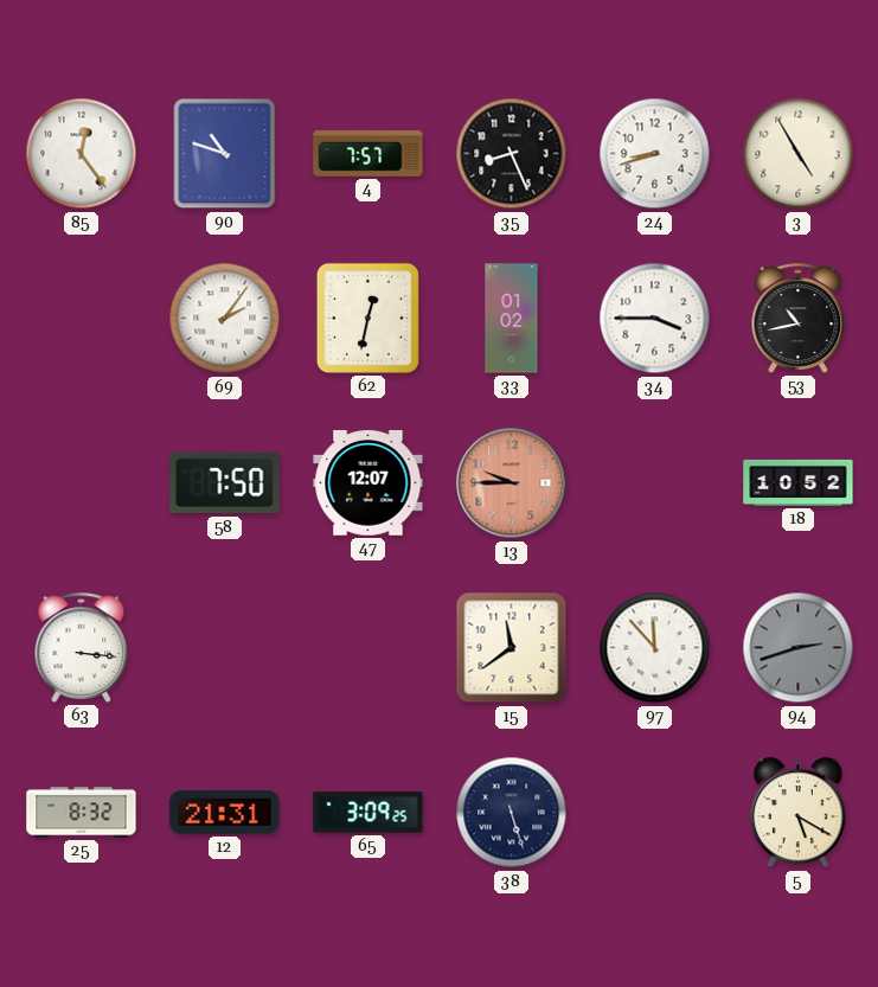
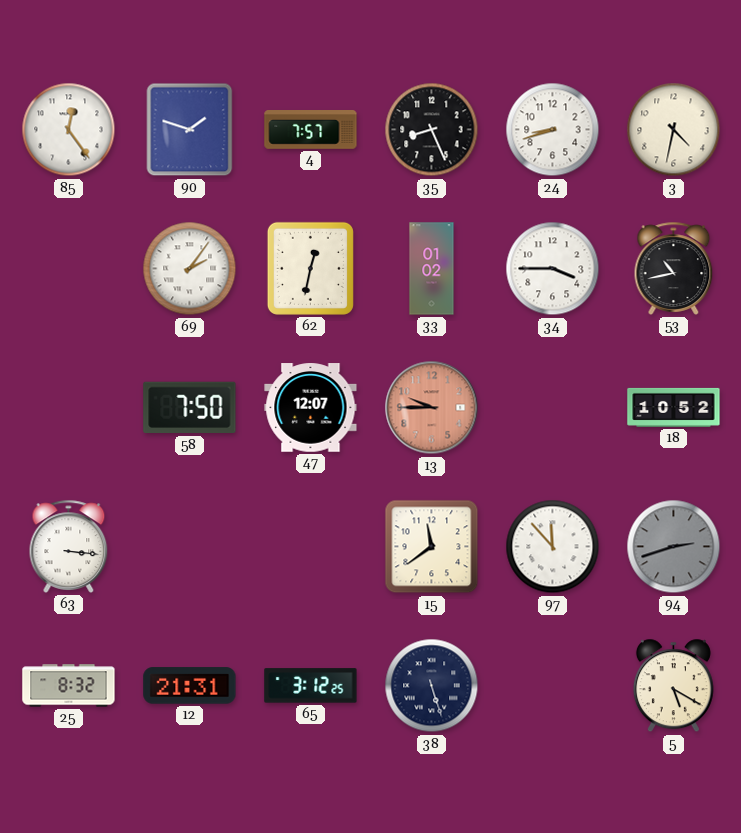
90: 10:48 -> 1:48 (190, 130)
3: 4:55 -> 4:32 (674, 130)
65: 3:09 -> 3:12 (311, 686)
